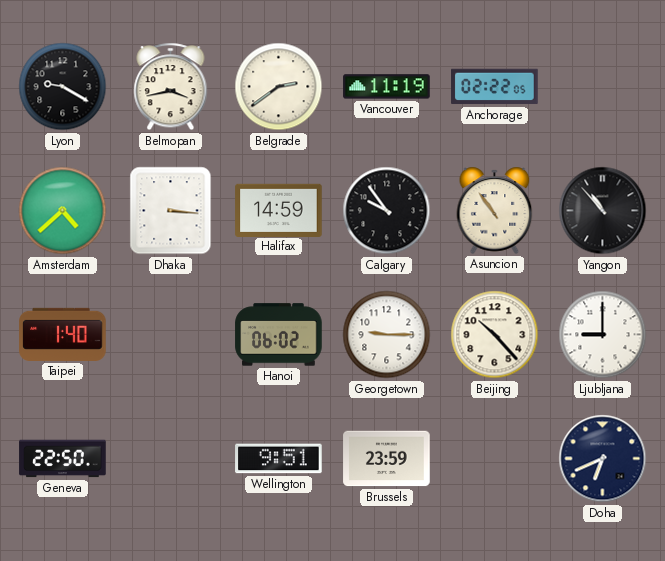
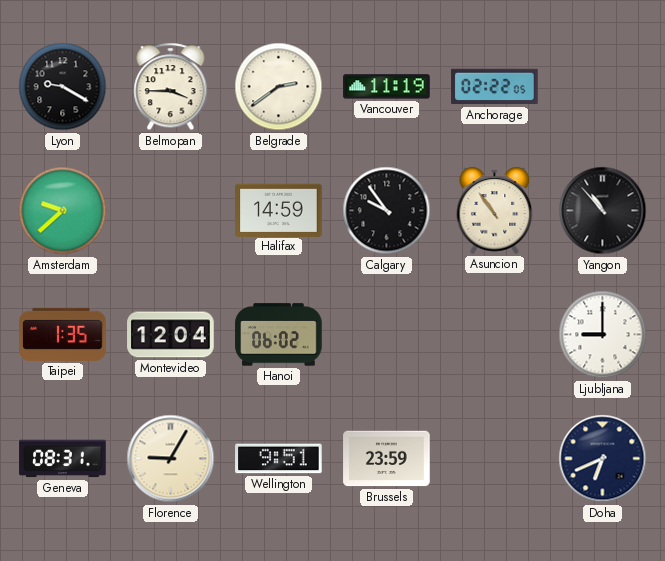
Belmopan: 3:43 -> 3:45 (171, 87)
Amsterdam: 4:38 -> 9:38 (63, 211)
Dhaka: 3:16 -> none (171, 211)
Taipei: 1:40 -> 1:35 (63, 334)
Montevideo: none -> 12:04 (171, 335)
Georgetown: 9:15 -> none (387, 335)
Beijing: 10:23 -> none (495, 335)
Geneva: 22:50 -> 08:31 (63, 459)
Florence: none -> 9:05 (171, 459)
